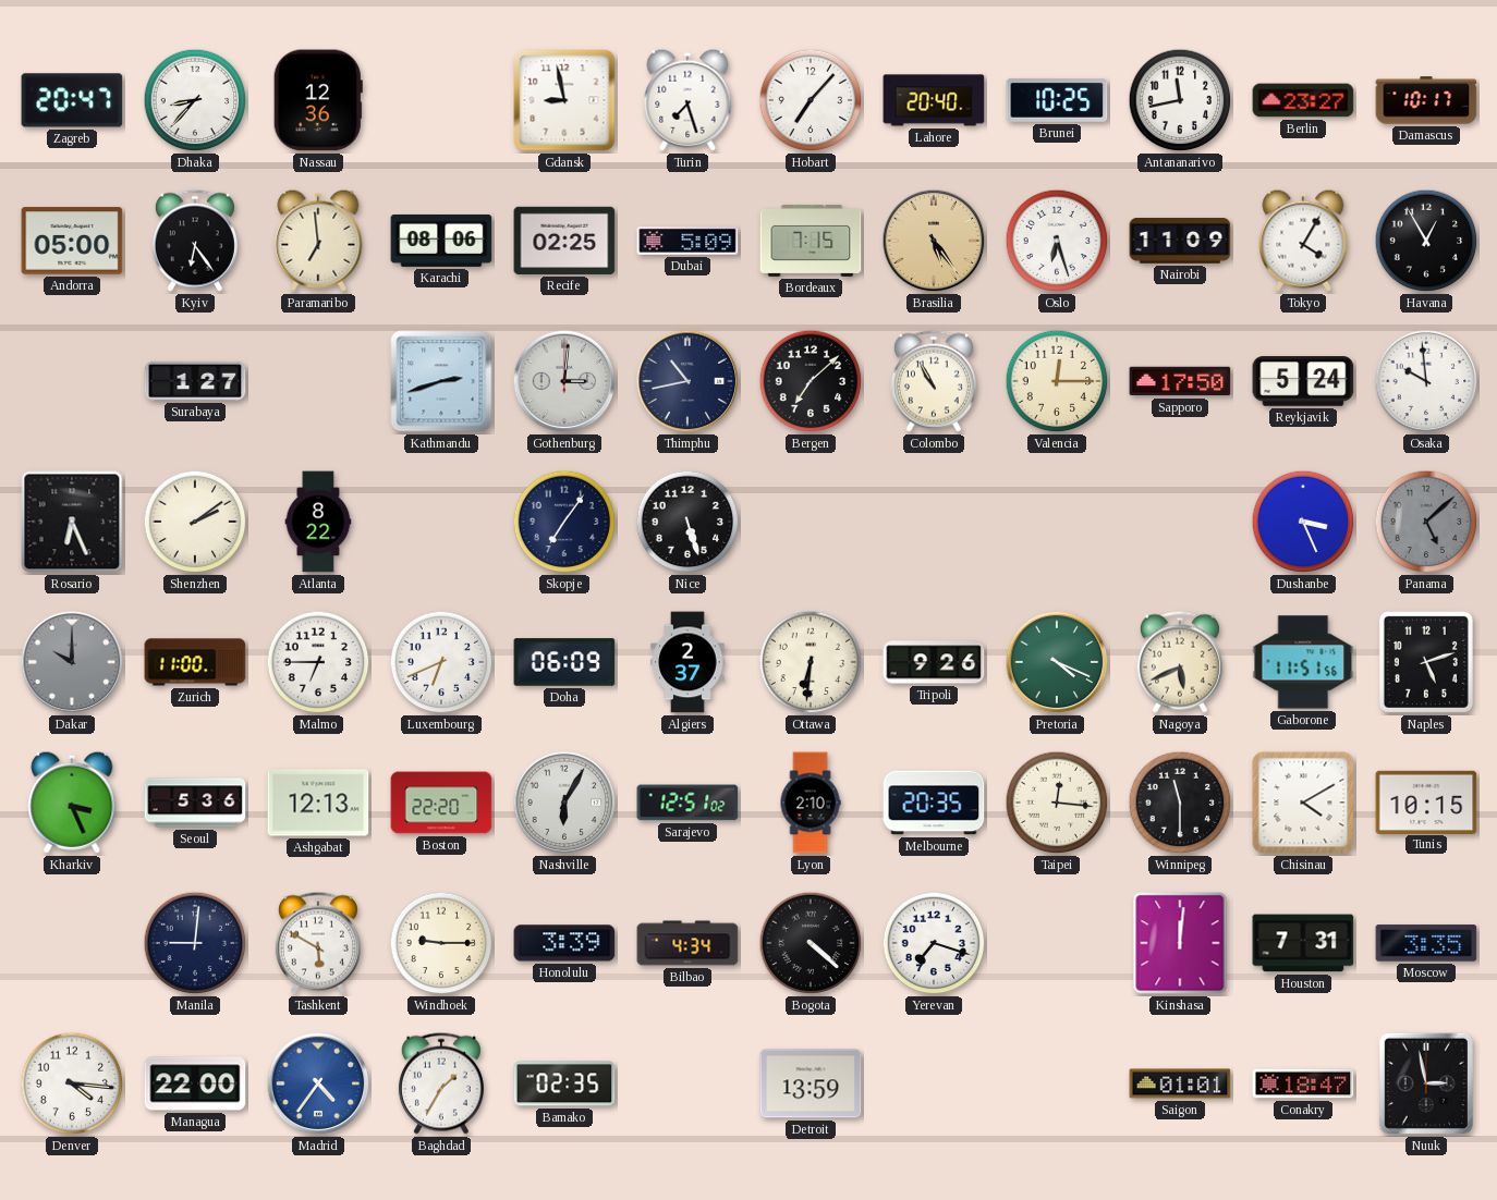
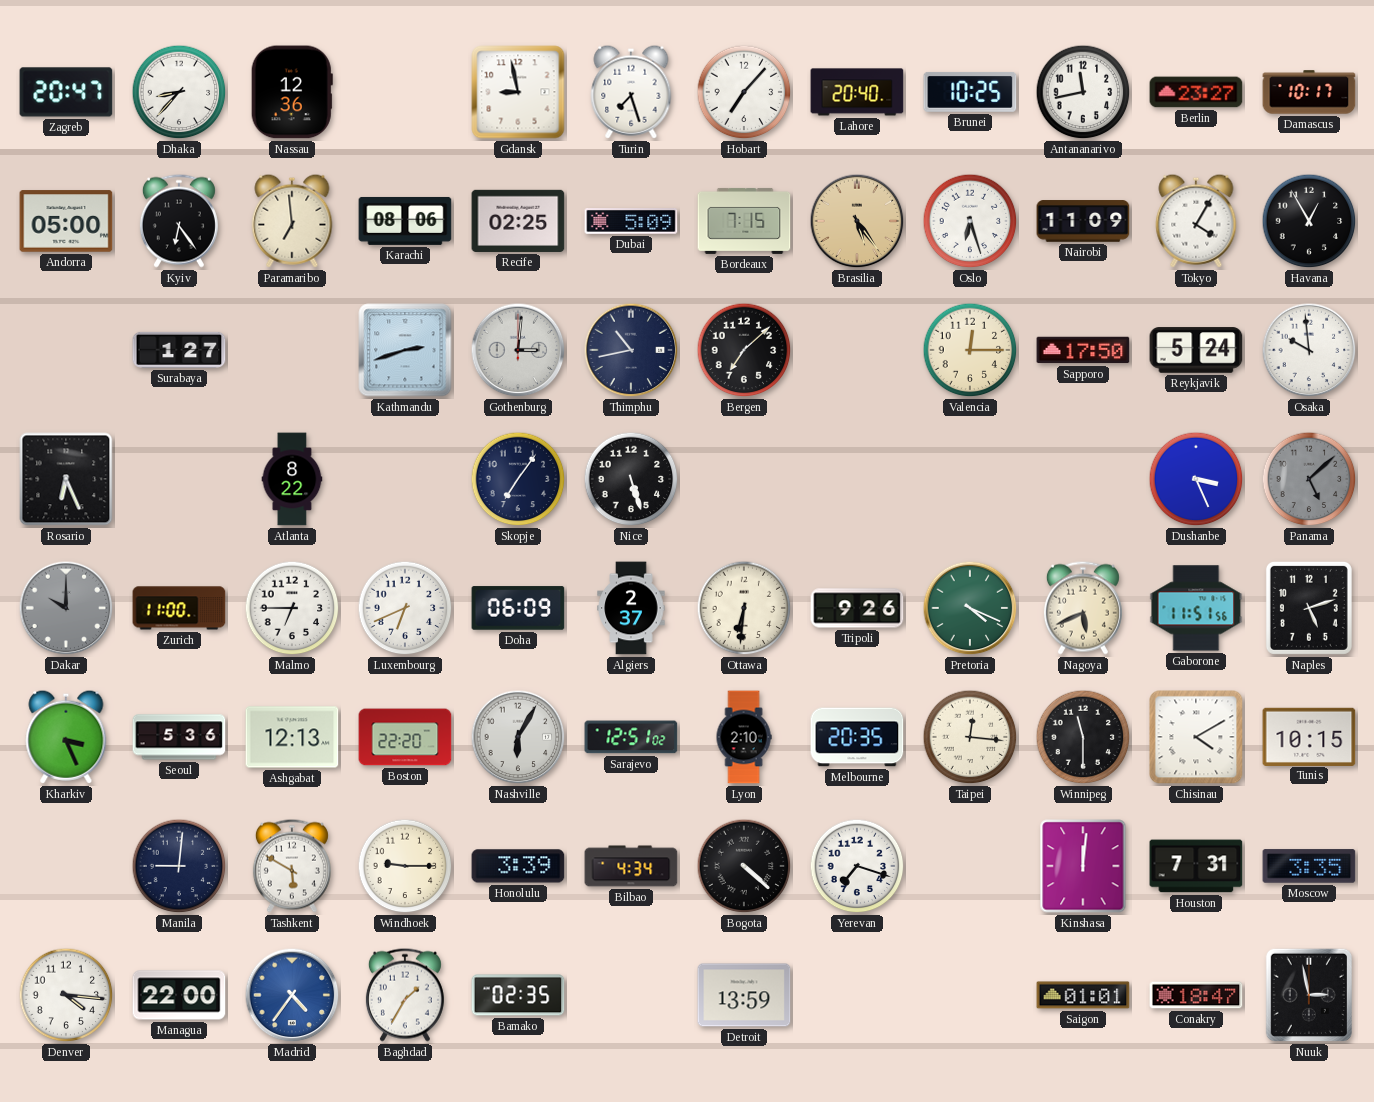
Colombo: 10:55 -> none (934, 381)
Shenzhen: 2:09 -> none (195, 522)
